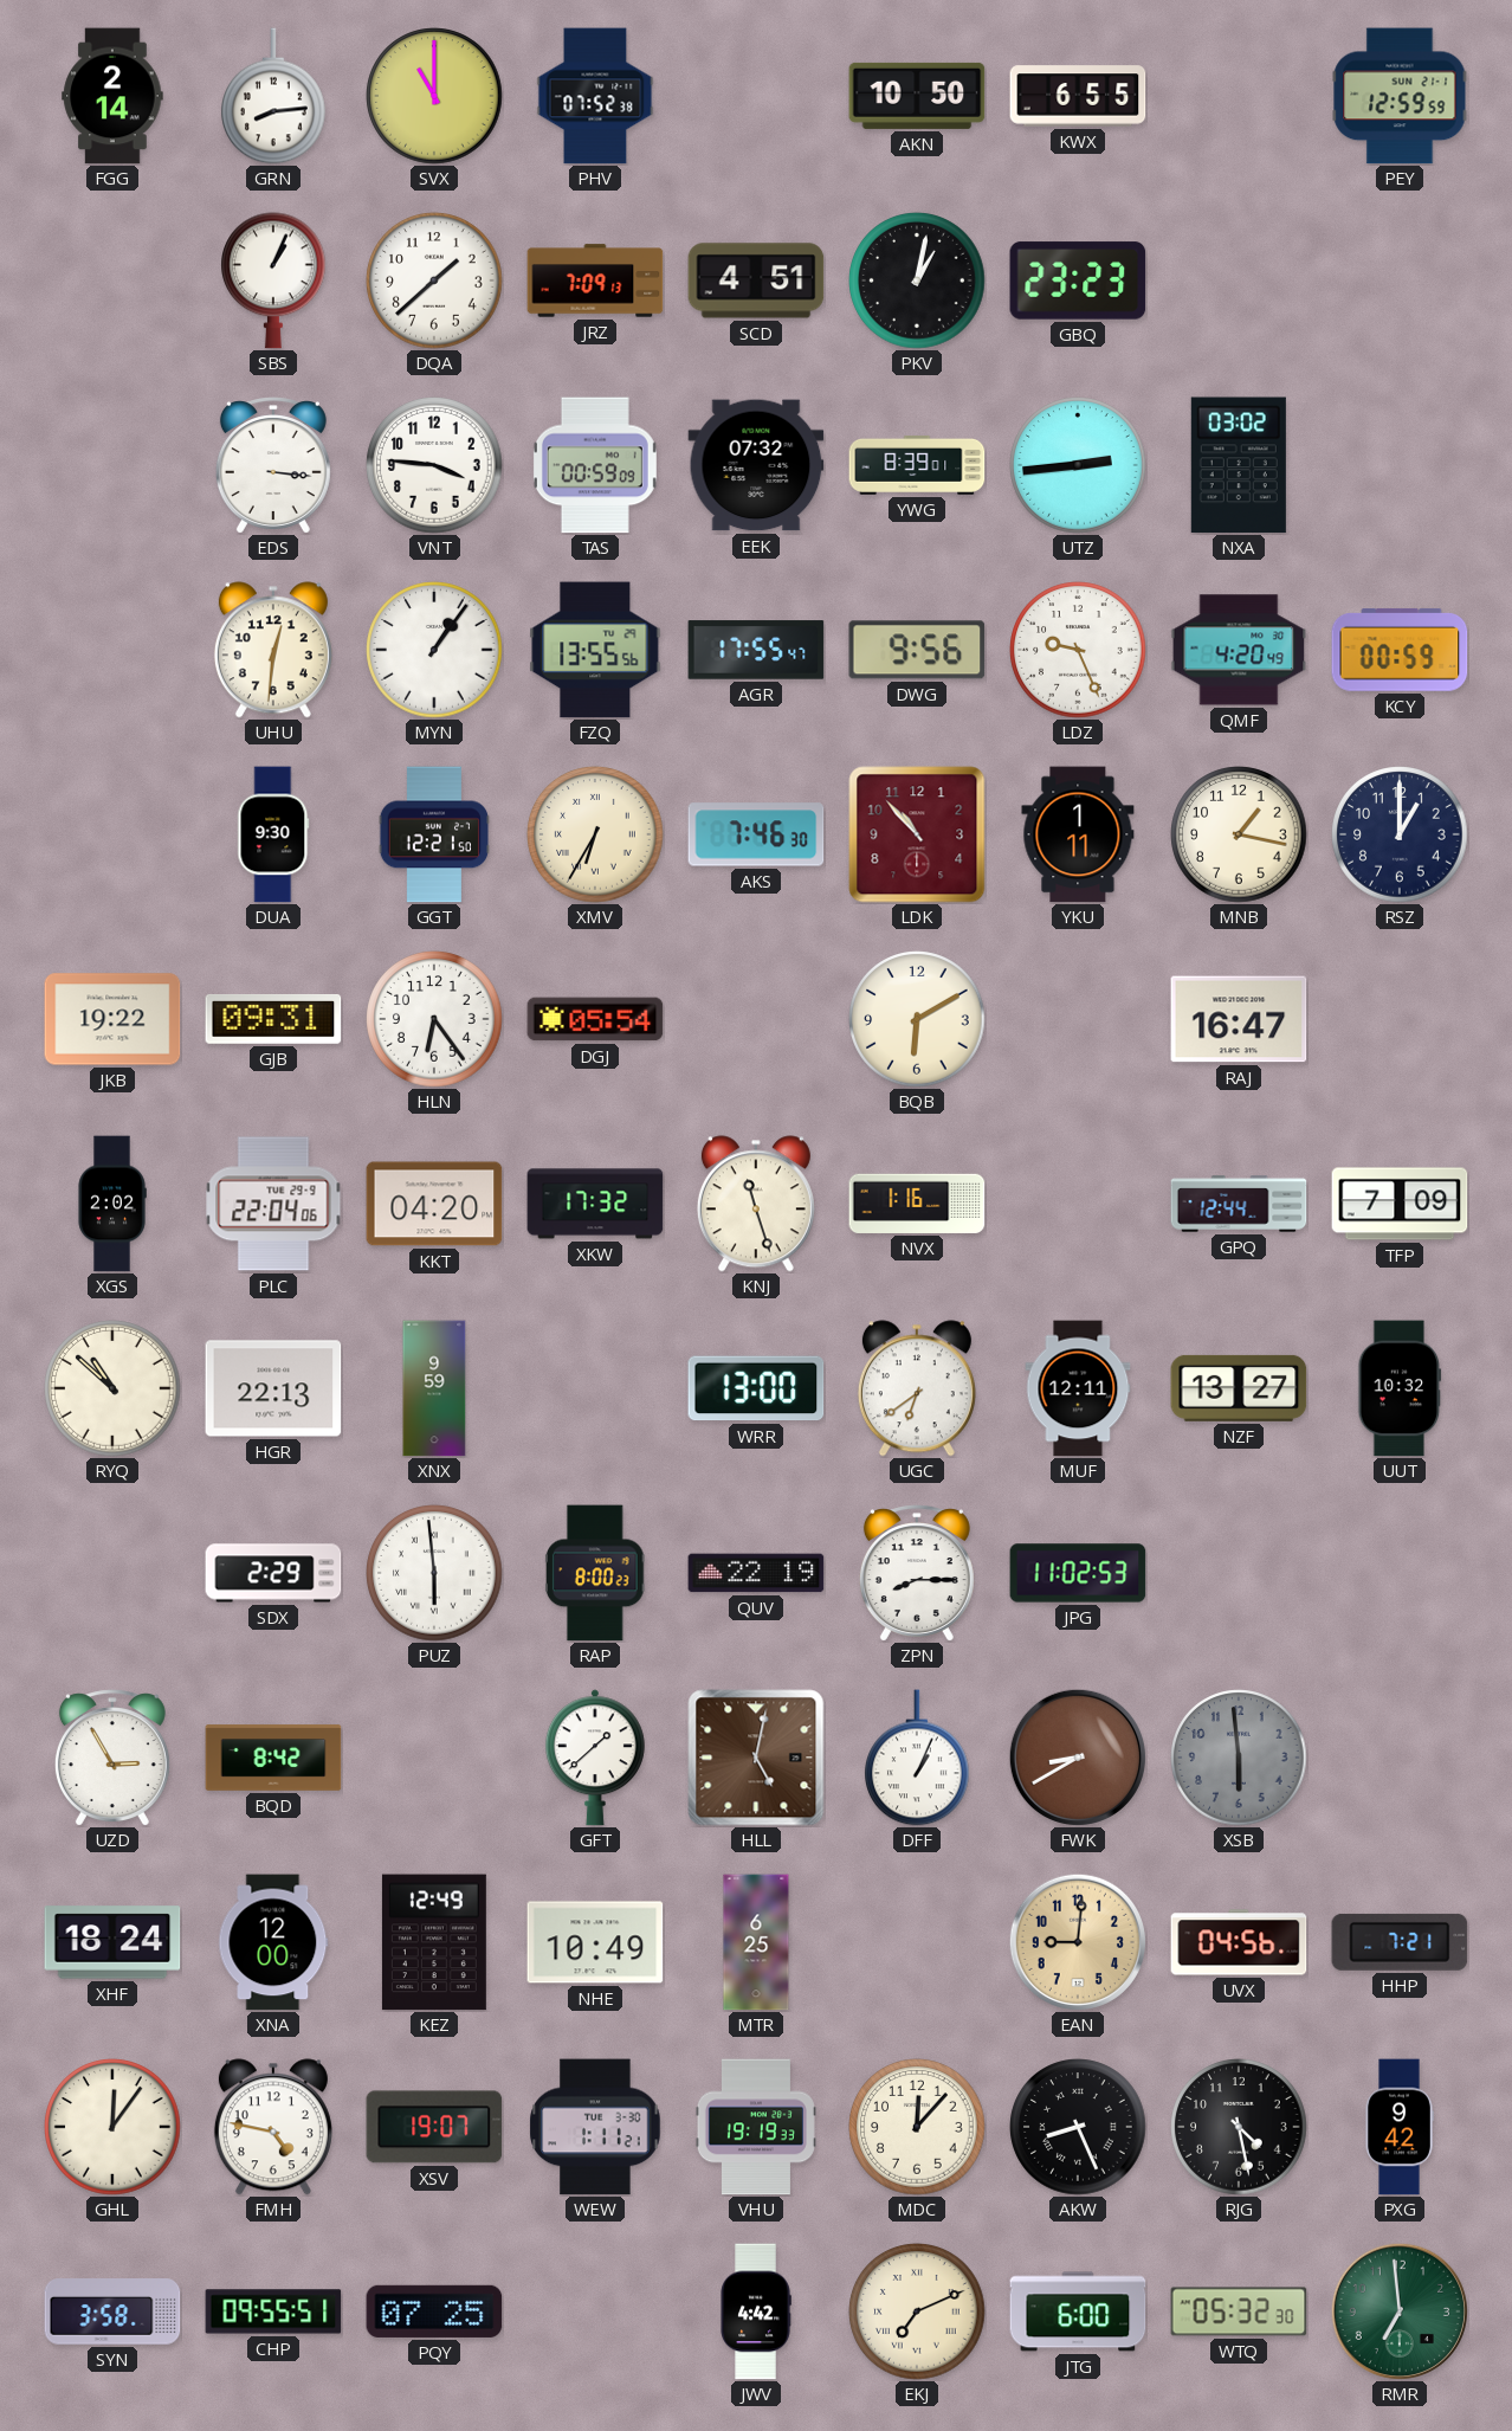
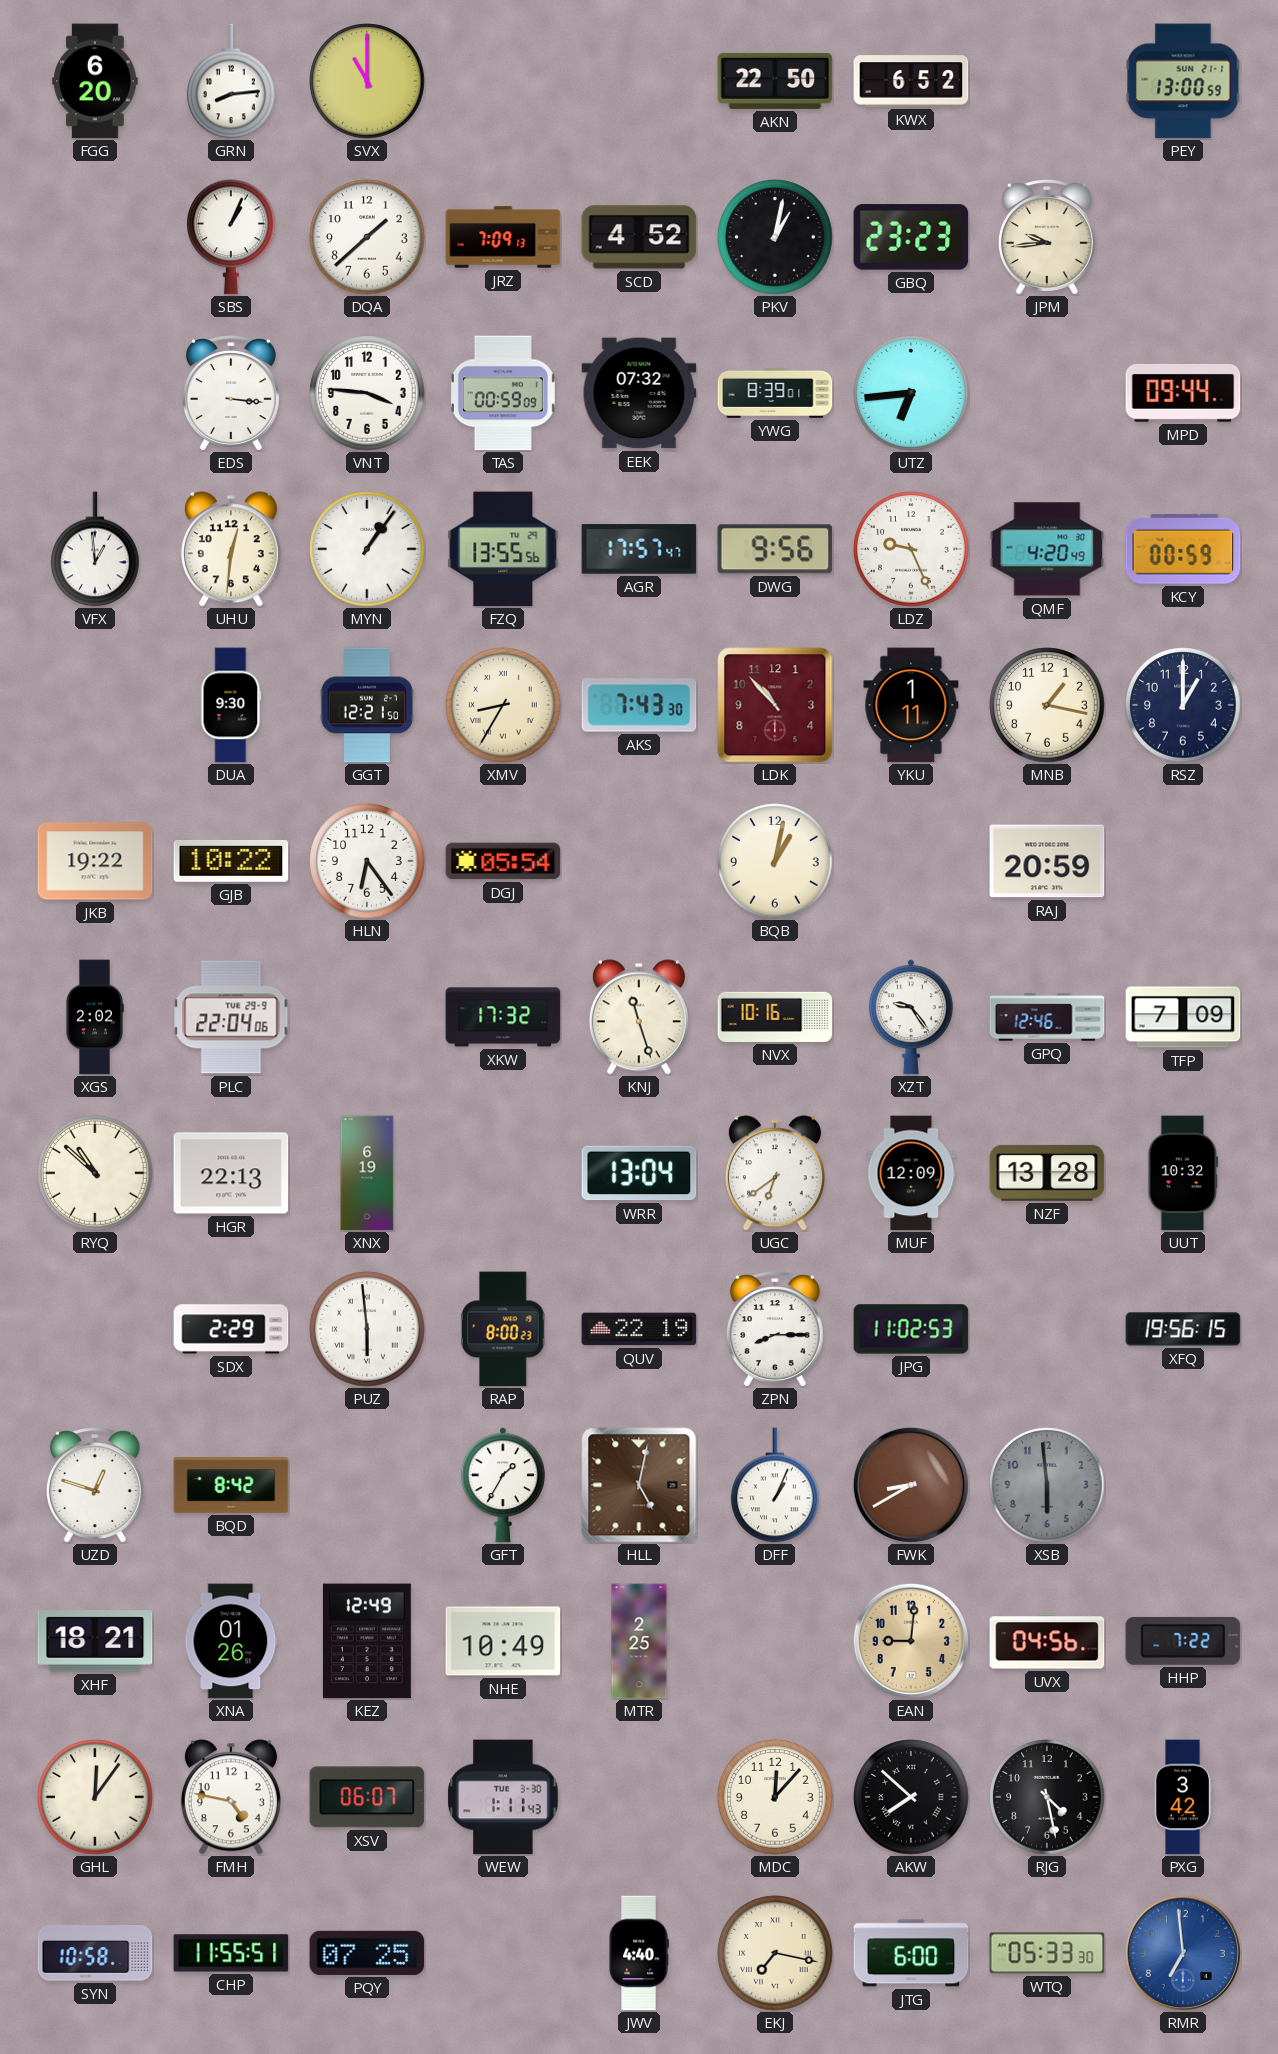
FGG: 2:14 -> 6:20 (95, 81)
PHV: 07:52 -> none (595, 96)
AKN: 10:50 -> 22:50 (775, 81)
KWX: 6:55 -> 6:52 (911, 81)
PEY: 12:59 -> 13:00 (1183, 81)
SCD: 4:51 -> 4:52 (639, 237)
JPM: none -> 9:44 (1047, 237)
UTZ: 2:44 -> 6:44 (911, 393)
NXA: 03:02 -> none (1239, 465)
MPD: none -> 09:44 (1183, 394)
VFX: none -> 12:59 (96, 549)
AGR: 17:55 -> 17:57 (639, 549)
XMV: 6:35 -> 8:35 (503, 705)
AKS: 7:46 -> 7:43 (639, 705)
GJB: 09:31 -> 10:22 (231, 861)
BQB: 6:10 -> 1:02 (775, 861)
RAJ: 16:47 -> 20:59 (1047, 861)
KKT: 04:20 -> none (434, 1204)
NVX: 1:16 -> 10:16 (775, 1017)
XZT: none -> 9:24 (911, 1017)
GPQ: 12:44 -> 12:46 (1047, 1017)
XNX: 9:59 -> 6:19 (367, 1173)
WRR: 13:00 -> 13:04 (639, 1173)
MUF: 12:11 -> 12:09 (911, 1173)
NZF: 13:27 -> 13:28 (1047, 1173)
XFQ: none -> 19:56 (1183, 1329)
UZD: 2:55 -> 12:48 (95, 1485)
GFT: 1:38 -> 1:35 (503, 1485)
XHF: 18:24 -> 18:21 (95, 1641)
XNA: 12:00 -> 01:26 (231, 1641)
MTR: 6:25 -> 2:25 (639, 1641)
HHP: 7:21 -> 7:22 (1183, 1641)
XSV: 19:07 -> 06:07 (367, 1797)
WEW: 1:11:21 -> 1:11:43 (503, 1797)
VHU: 19:19 -> none (756, 2127)
AKW: 8:26 -> 7:52 (911, 1797)
PXG: 9:42 -> 3:42 (1183, 1797)
SYN: 3:58 -> 10:58 (95, 1953)
CHP: 09:55 -> 11:55 (231, 1953)
JWV: 4:42 -> 4:40 (639, 1953)
EKJ: 7:11 -> 7:17 (775, 1953)
WTQ: 05:32 -> 05:33 (1047, 1953)
RMR dial: green -> blue (1182, 1952)
